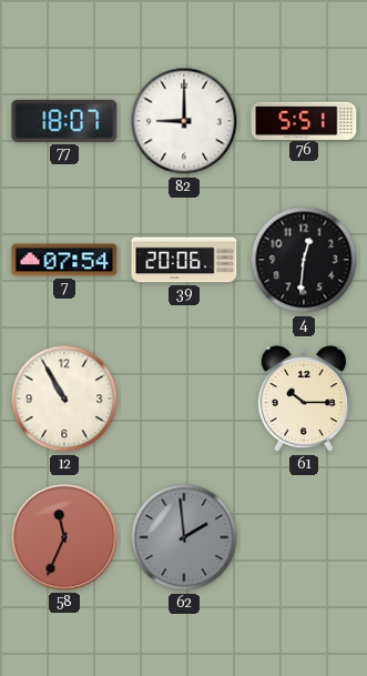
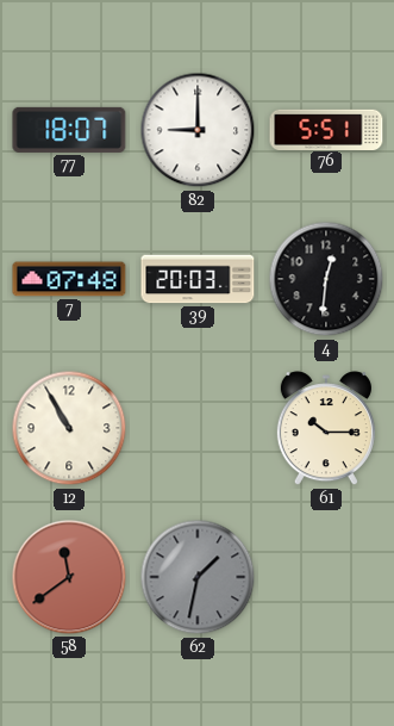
7: 07:54 -> 07:48 (69, 279)
39: 20:06 -> 20:03 (198, 279)
58: 11:34 -> 11:39 (69, 577)
62: 1:59 -> 1:32 (198, 577)
